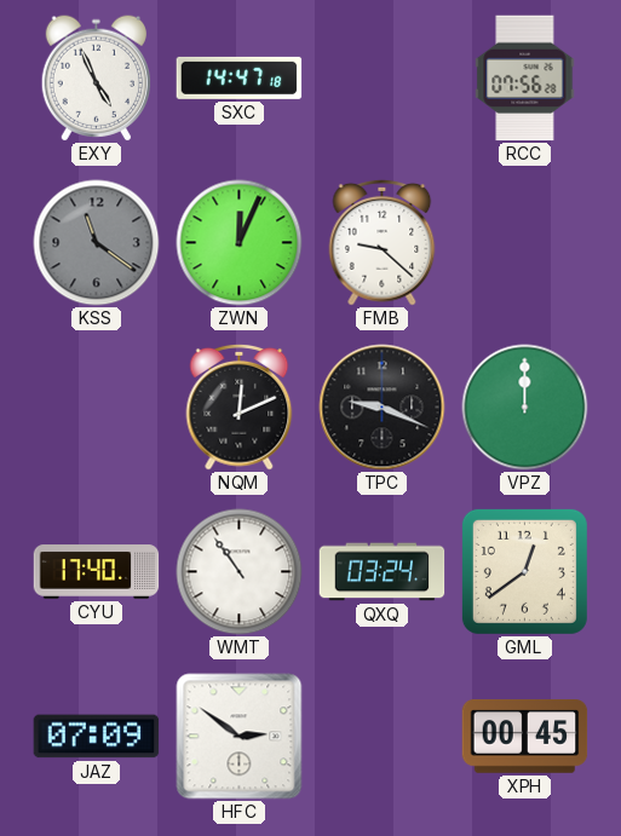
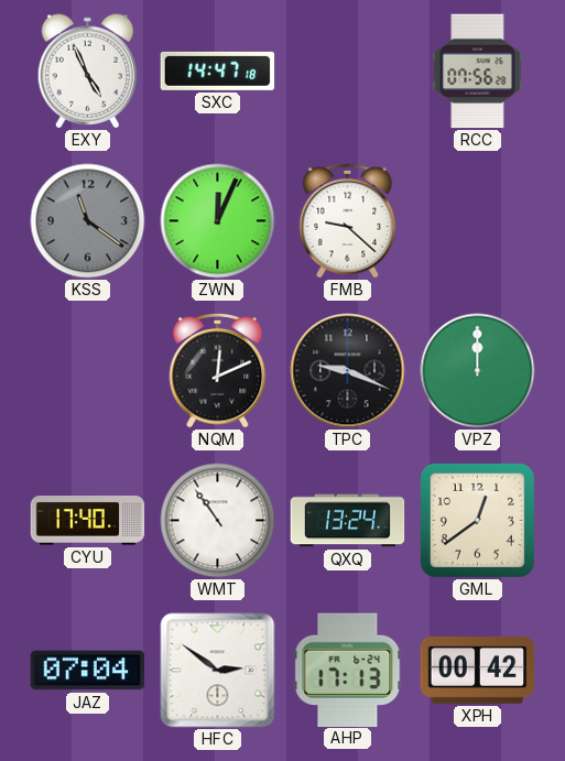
QXQ: 03:24 -> 13:24 (348, 521)
JAZ: 07:09 -> 07:04 (88, 671)
AHP: none -> 17:13 (348, 670)
XPH: 00:45 -> 00:42 (478, 671)
